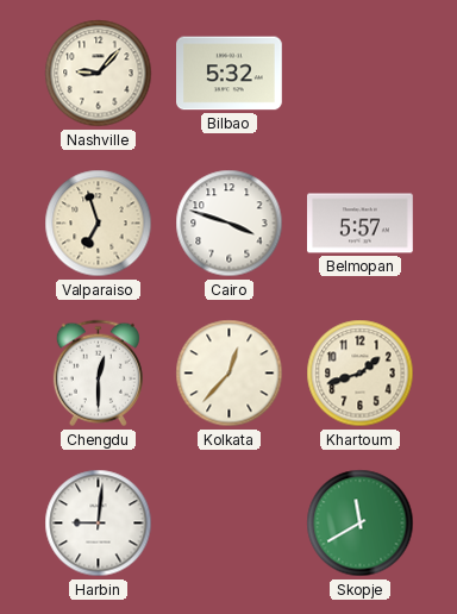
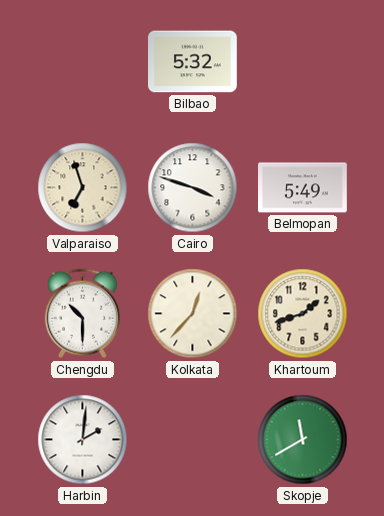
Nashville: 9:07 -> none (99, 74)
Belmopan: 5:57 -> 5:49 (303, 188)
Chengdu: 12:30 -> 10:30 (82, 314)
Harbin: 9:01 -> 2:01 (83, 440)
